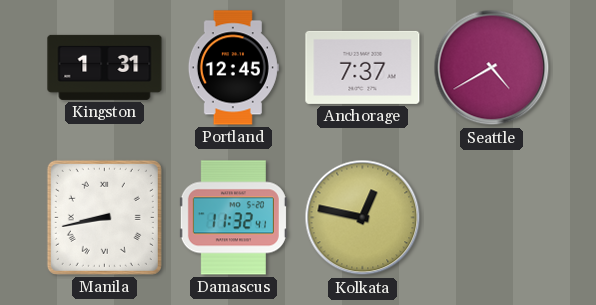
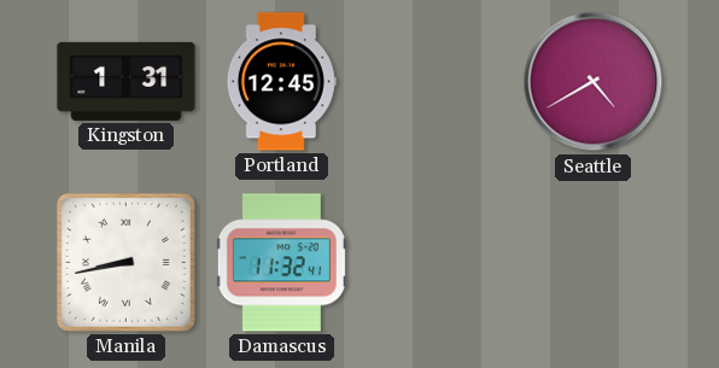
Anchorage: 7:37 -> none (363, 67)
Kolkata: 12:47 -> none (363, 218)
